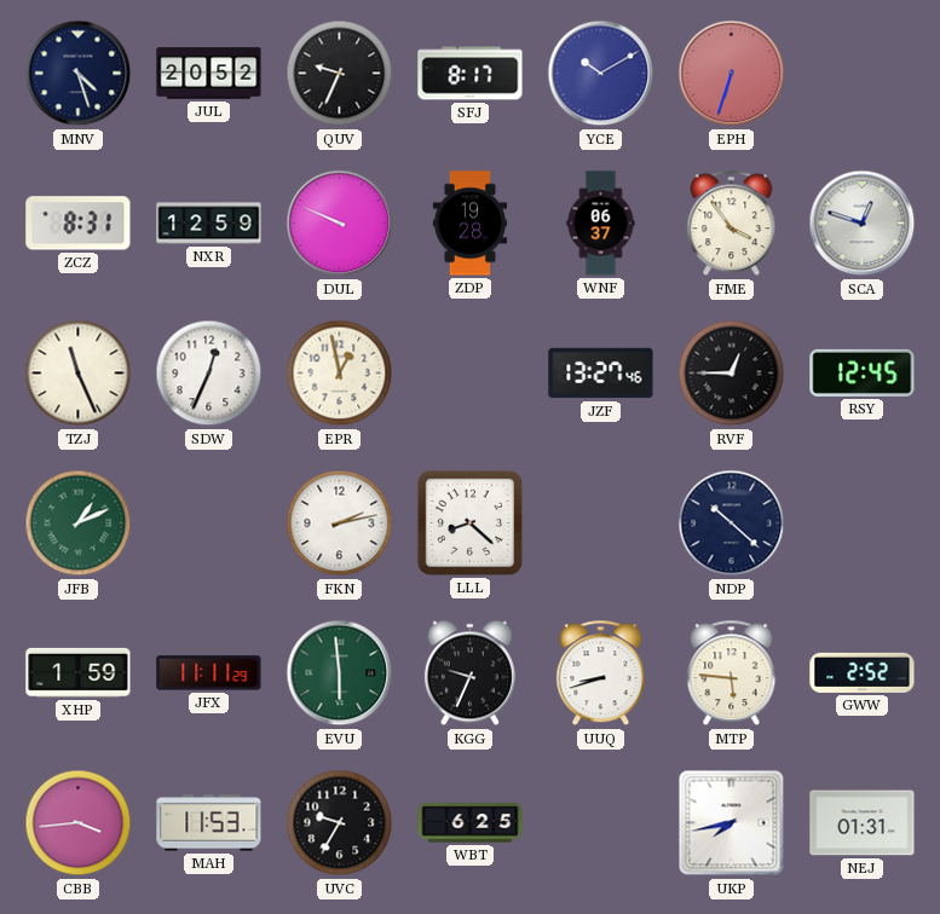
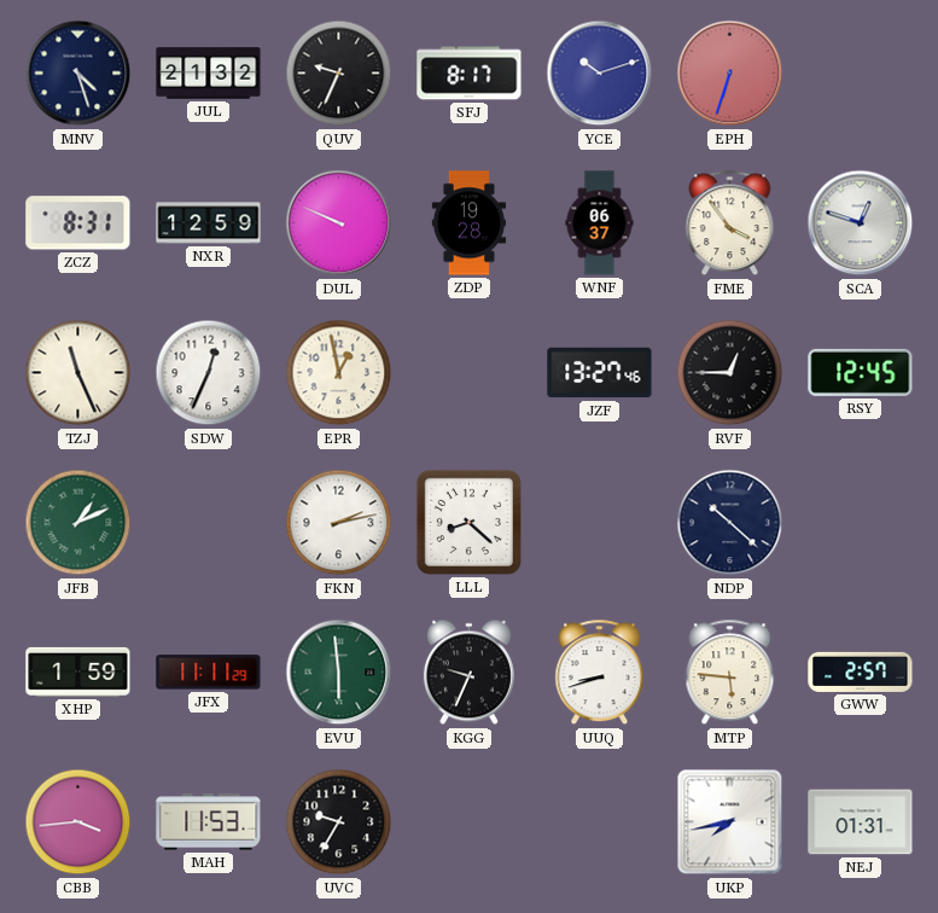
JUL: 20:52 -> 21:32 (209, 74)
YCE: 10:10 -> 10:12 (600, 74)
GWW: 2:52 -> 2:57 (861, 671)
WBT: 6:25 -> none (471, 823)
